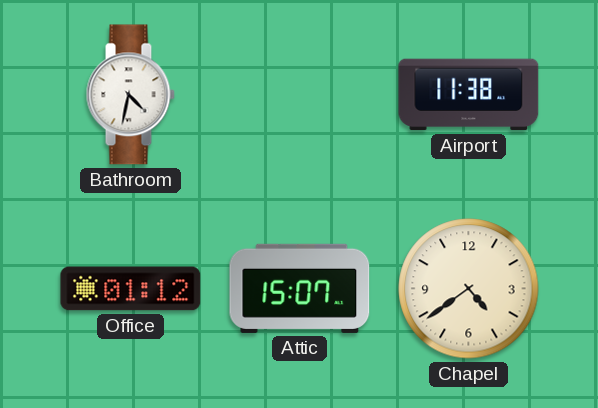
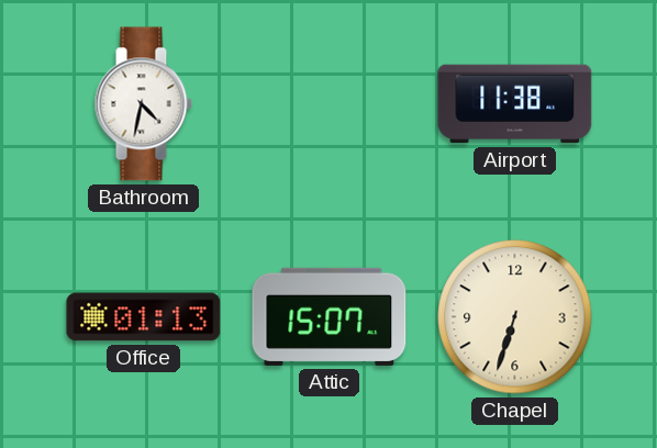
Office: 01:12 -> 01:13 (144, 317)
Chapel: 4:39 -> 6:33 (515, 317)
